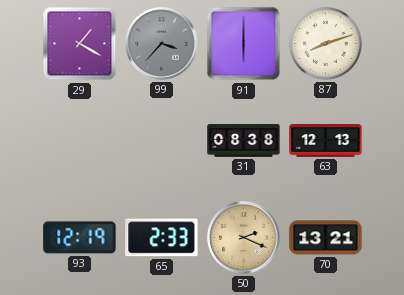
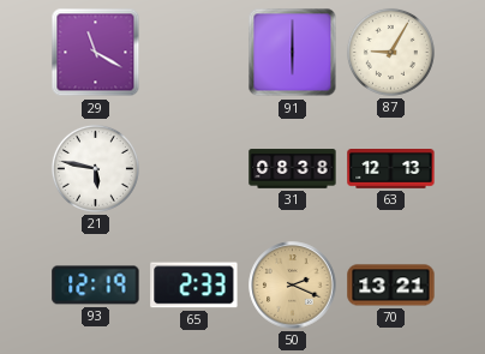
29: 1:20 -> 11:20 (96, 53)
99: 3:37 -> none (162, 44)
87: 8:12 -> 9:05 (390, 52)
21: none -> 5:47 (95, 168)
